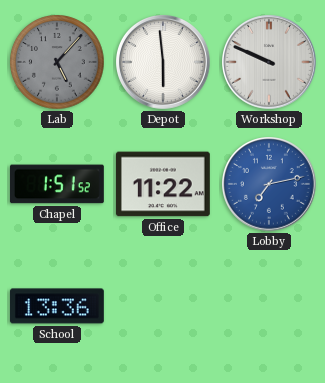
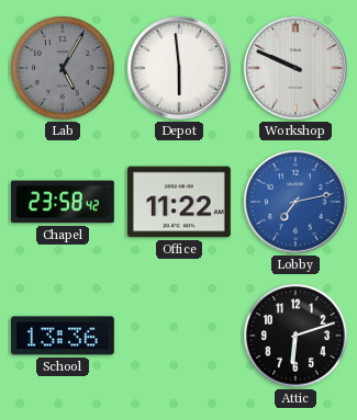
Lab: 5:07 -> 5:05 (63, 68)
Chapel: 1:51 -> 23:58 (63, 202)
Attic: none -> 6:12 (295, 336)
